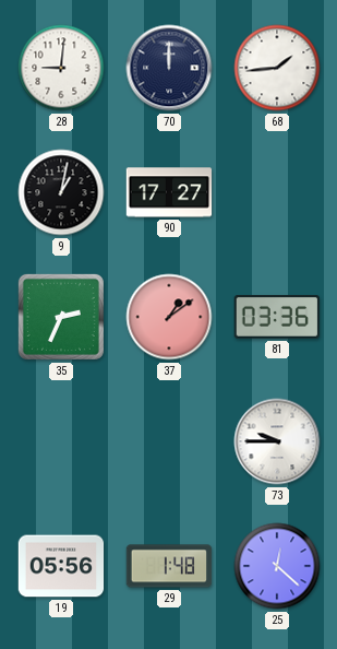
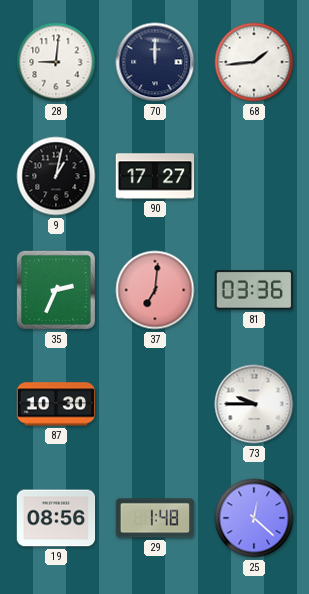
37: 1:09 -> 7:01 (155, 290)
87: none -> 10:30 (56, 404)
19: 05:56 -> 08:56 (56, 518)
